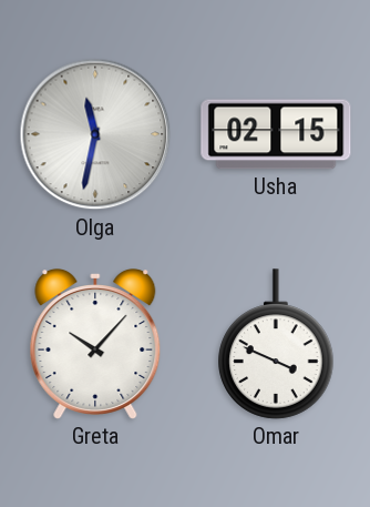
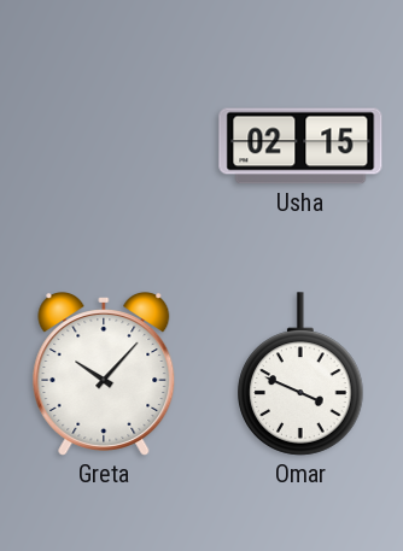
Olga: 11:32 -> none (95, 134)
